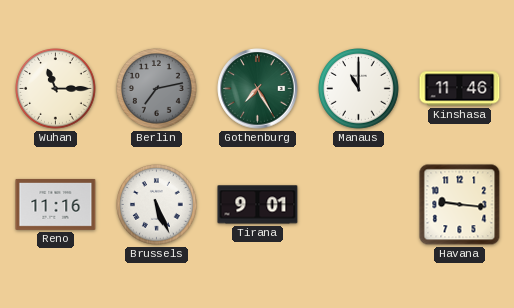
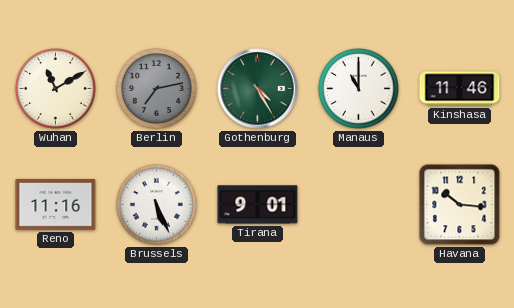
Wuhan: 11:15 -> 11:10 (56, 89)
Gothenburg: 7:25 -> 4:25 (258, 89)
Havana: 9:16 -> 10:16 (460, 205)
